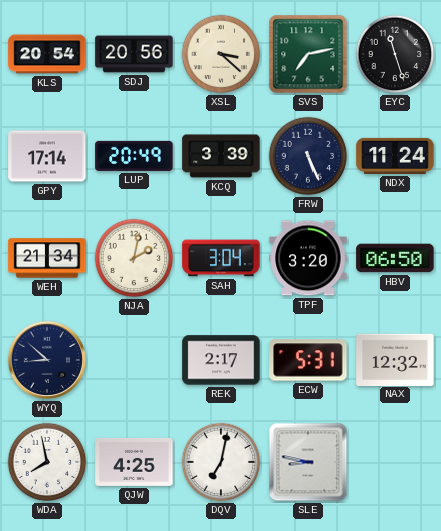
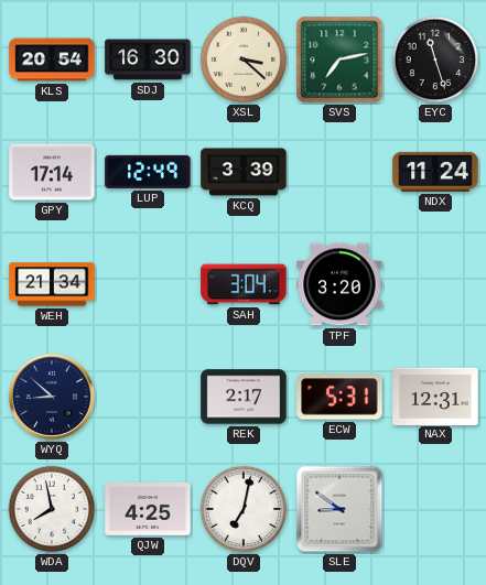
SDJ: 20:56 -> 16:30 (148, 59)
LUP: 20:49 -> 12:49 (148, 172)
FRW: 5:26 -> none (308, 156)
NJA: 2:02 -> none (134, 258)
HBV: 06:50 -> none (395, 258)
NAX: 12:32 -> 12:31 (435, 396)
SLE: 8:47 -> 8:51 (339, 509)
